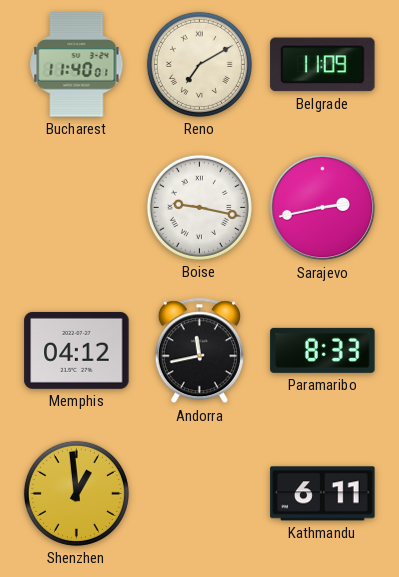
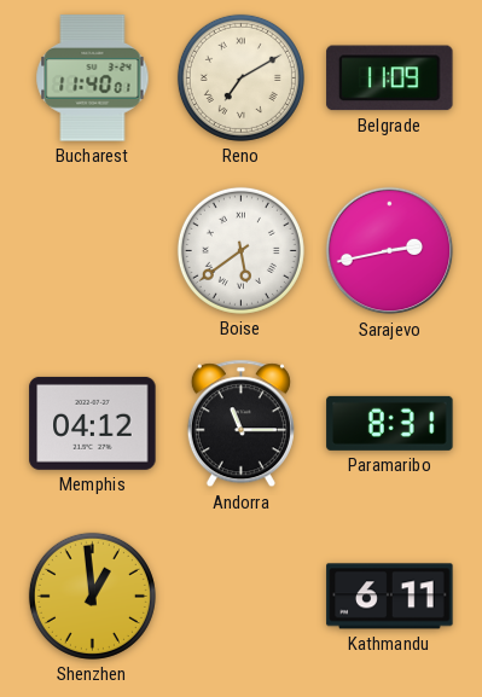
Boise: 9:17 -> 5:39 (240, 250)
Andorra: 11:43 -> 11:15 (240, 424)
Paramaribo: 8:33 -> 8:31 (390, 423)
